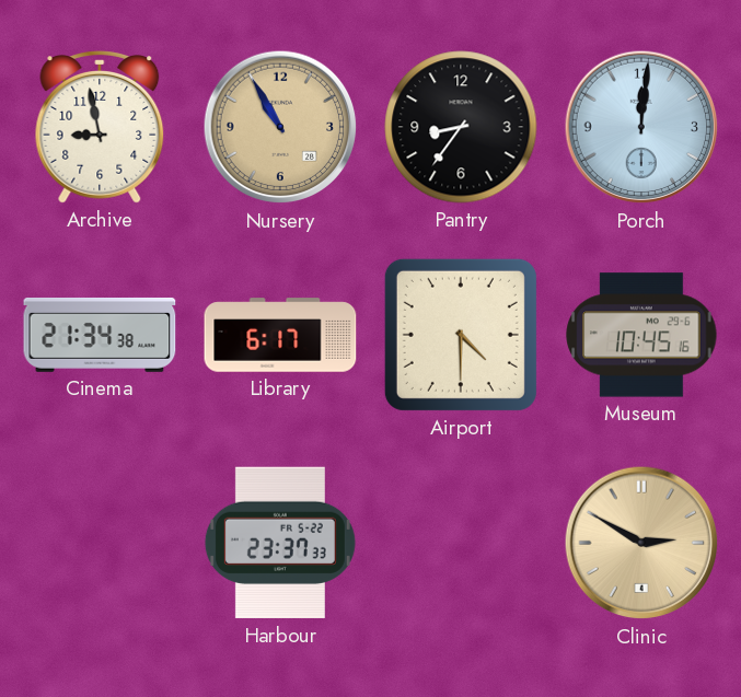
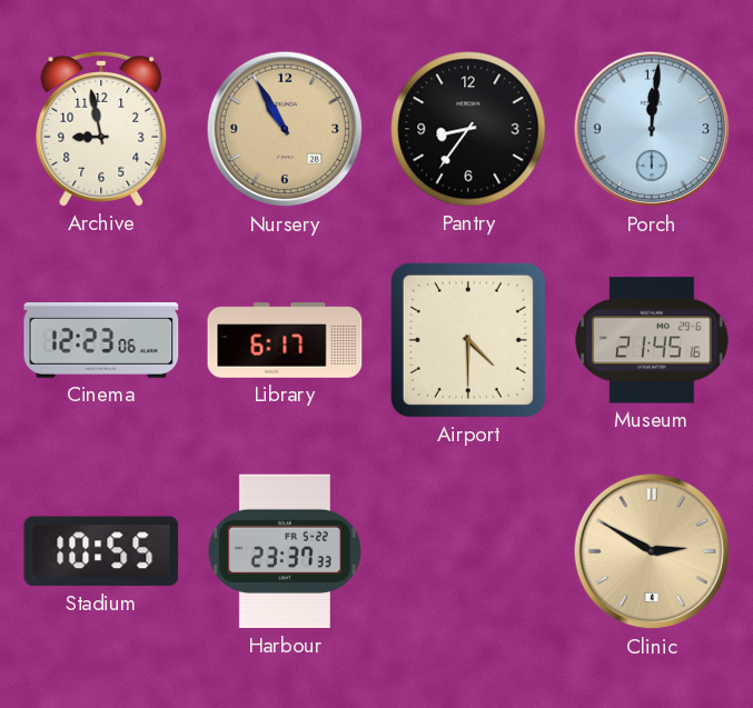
Cinema: 21:34 -> 12:23 (101, 340)
Museum: 10:45 -> 21:45 (652, 340)
Stadium: none -> 10:55 (101, 551)
